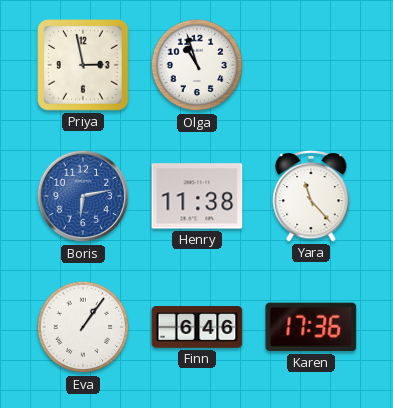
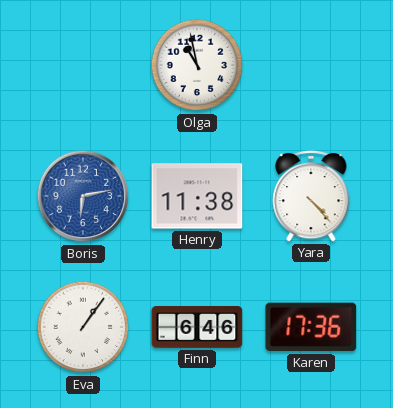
Priya: 2:58 -> none (83, 65)
Olga: 10:57 -> 10:58 (197, 65)
Yara: 11:23 -> 4:23 (311, 196)
